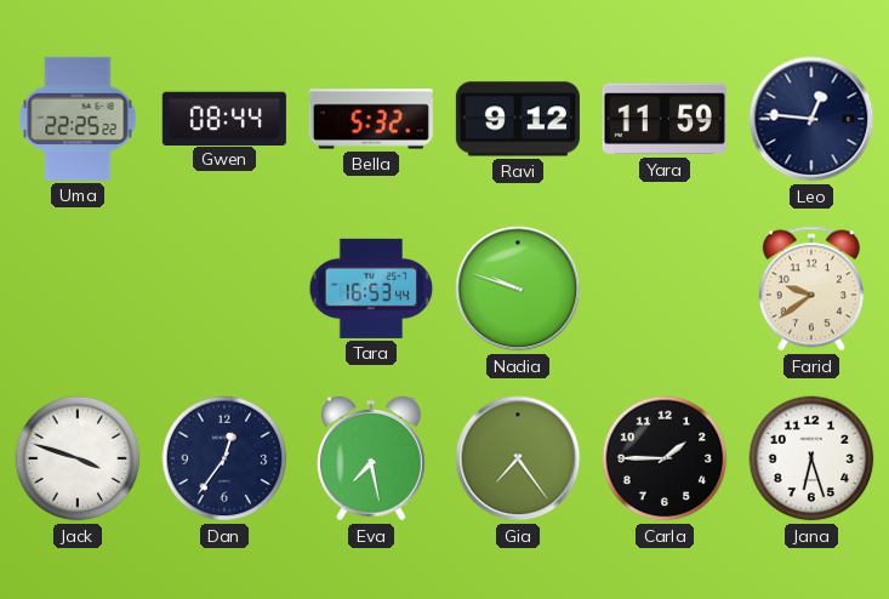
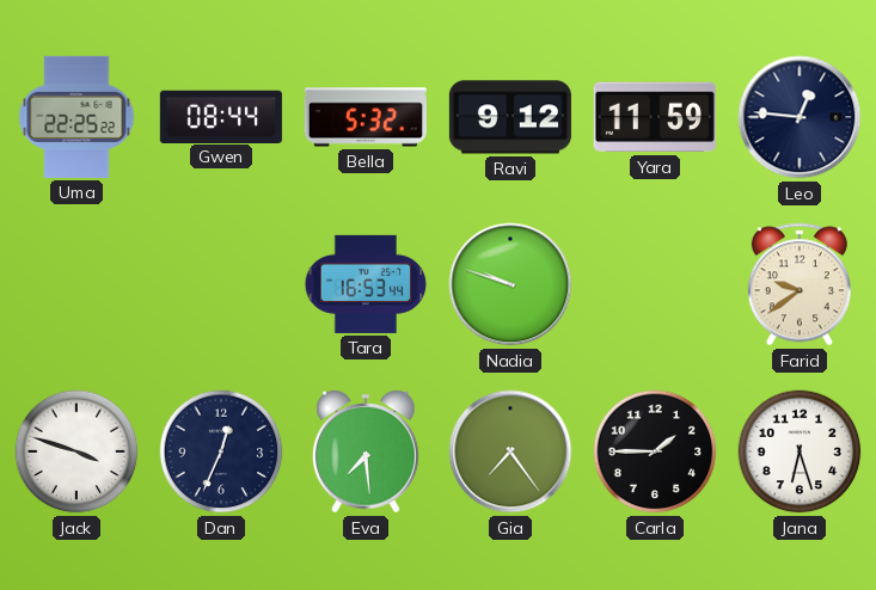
Dan: 12:36 -> 12:34 (221, 451)
Eva: 7:28 -> 7:29 (366, 451)
